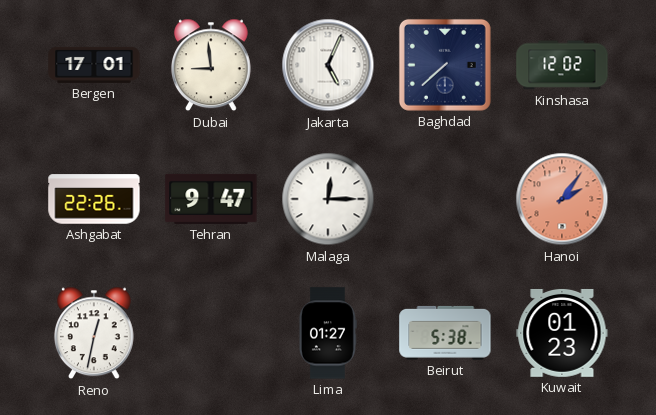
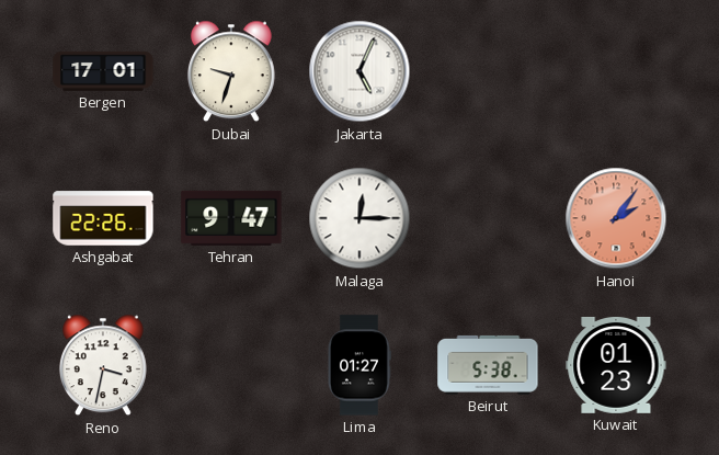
Dubai: 8:59 -> 9:33 (231, 71)
Baghdad: 7:38 -> none (445, 65)
Kinshasa: 12:02 -> none (562, 65)
Reno: 12:32 -> 3:32 (103, 365)
